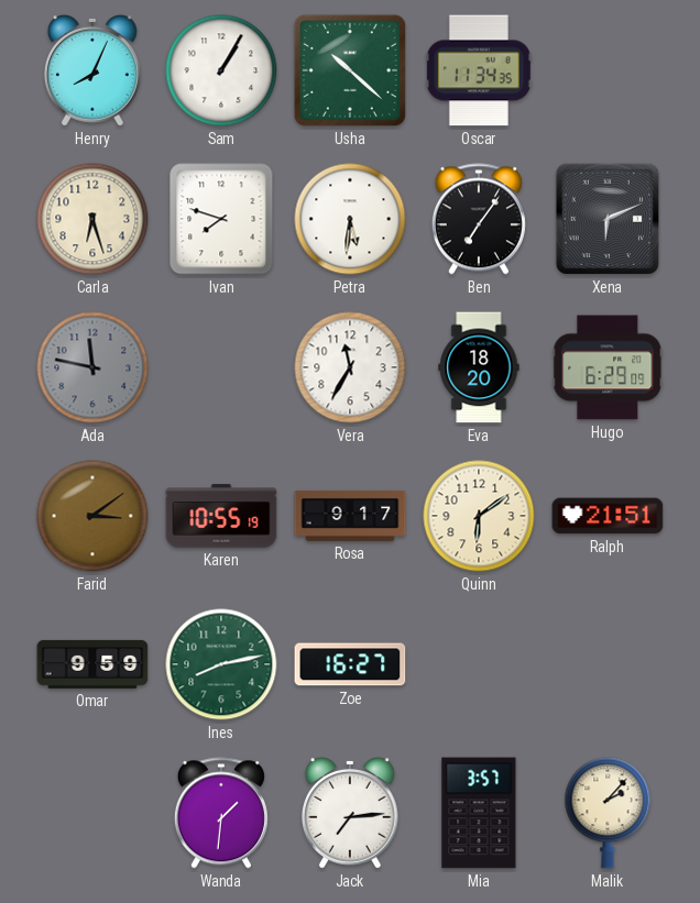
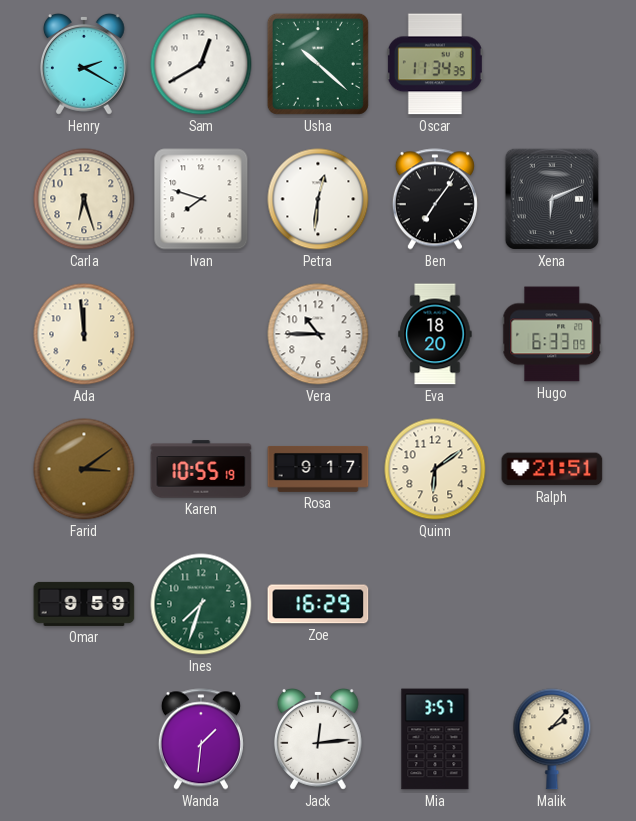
Henry: 8:04 -> 2:20 (84, 64)
Sam: 1:05 -> 12:40 (201, 64)
Petra: 5:31 -> 12:31 (318, 199)
Ada: 11:47 -> 11:59 (84, 334)
Ada dial: grey -> cream (84, 334)
Vera: 11:35 -> 10:45 (318, 334)
Hugo: 6:29 -> 6:33 (552, 334)
Ines: 8:13 -> 7:33 (201, 604)
Zoe: 16:27 -> 16:29 (318, 604)
Jack: 7:14 -> 12:14 (318, 739)
